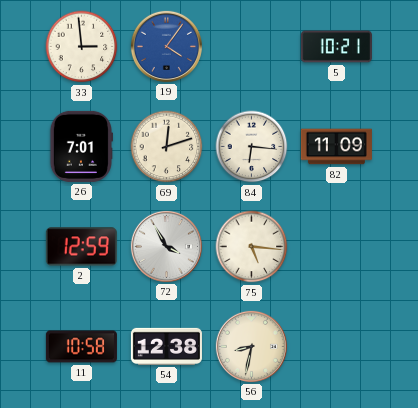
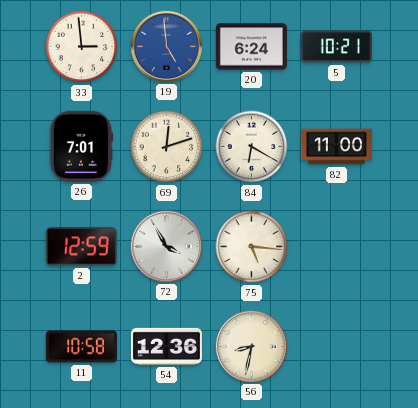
19: 4:06 -> 4:59 (166, 46)
20: none -> 6:24 (251, 47)
84: 6:16 -> 6:20 (252, 147)
82: 11:09 -> 11:00 (336, 147)
54: 12:38 -> 12:36 (166, 346)
